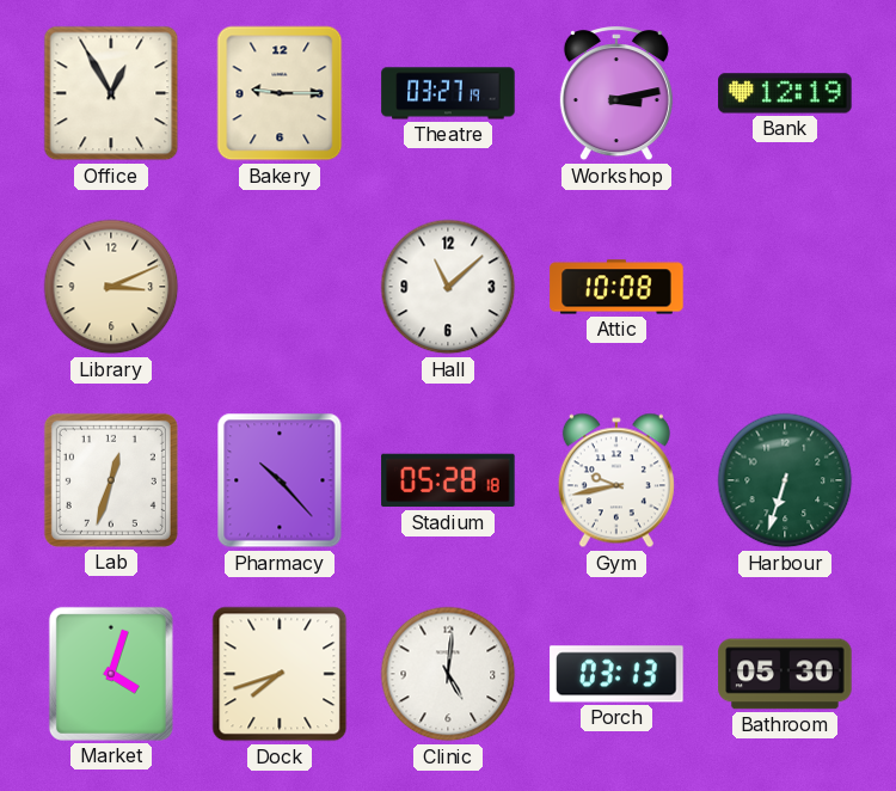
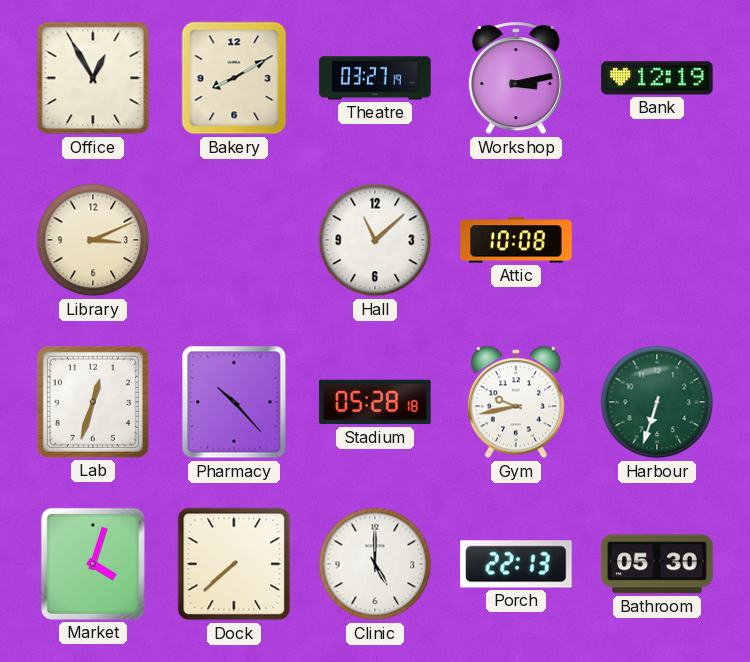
Bakery: 9:15 -> 8:10 (234, 78)
Dock: 7:42 -> 7:38 (234, 564)
Clinic: 5:01 -> 5:00 (375, 564)
Porch: 03:13 -> 22:13 (516, 564)
